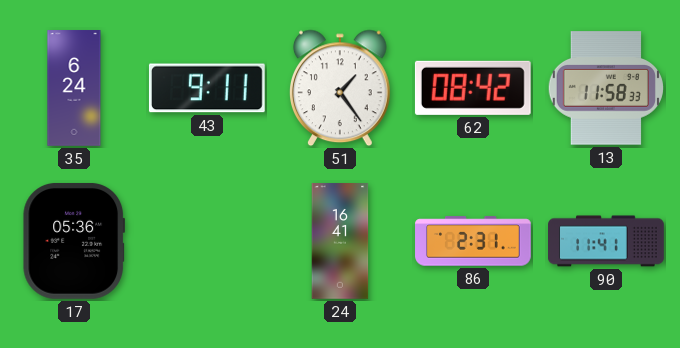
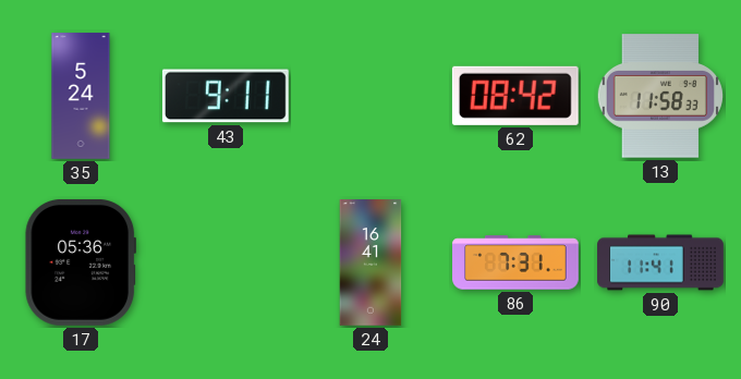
35: 6:24 -> 5:24 (81, 96)
51: 1:24 -> none (341, 88)
86: 2:31 -> 7:31 (515, 262)
